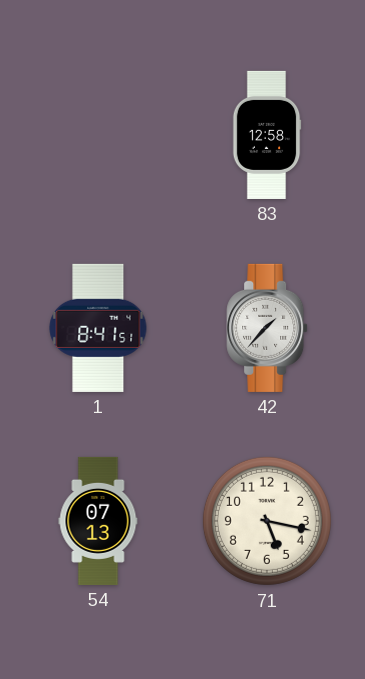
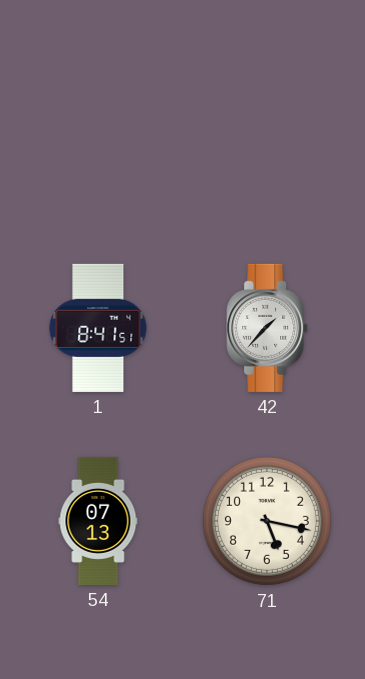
83: 12:58 -> none (267, 135)
